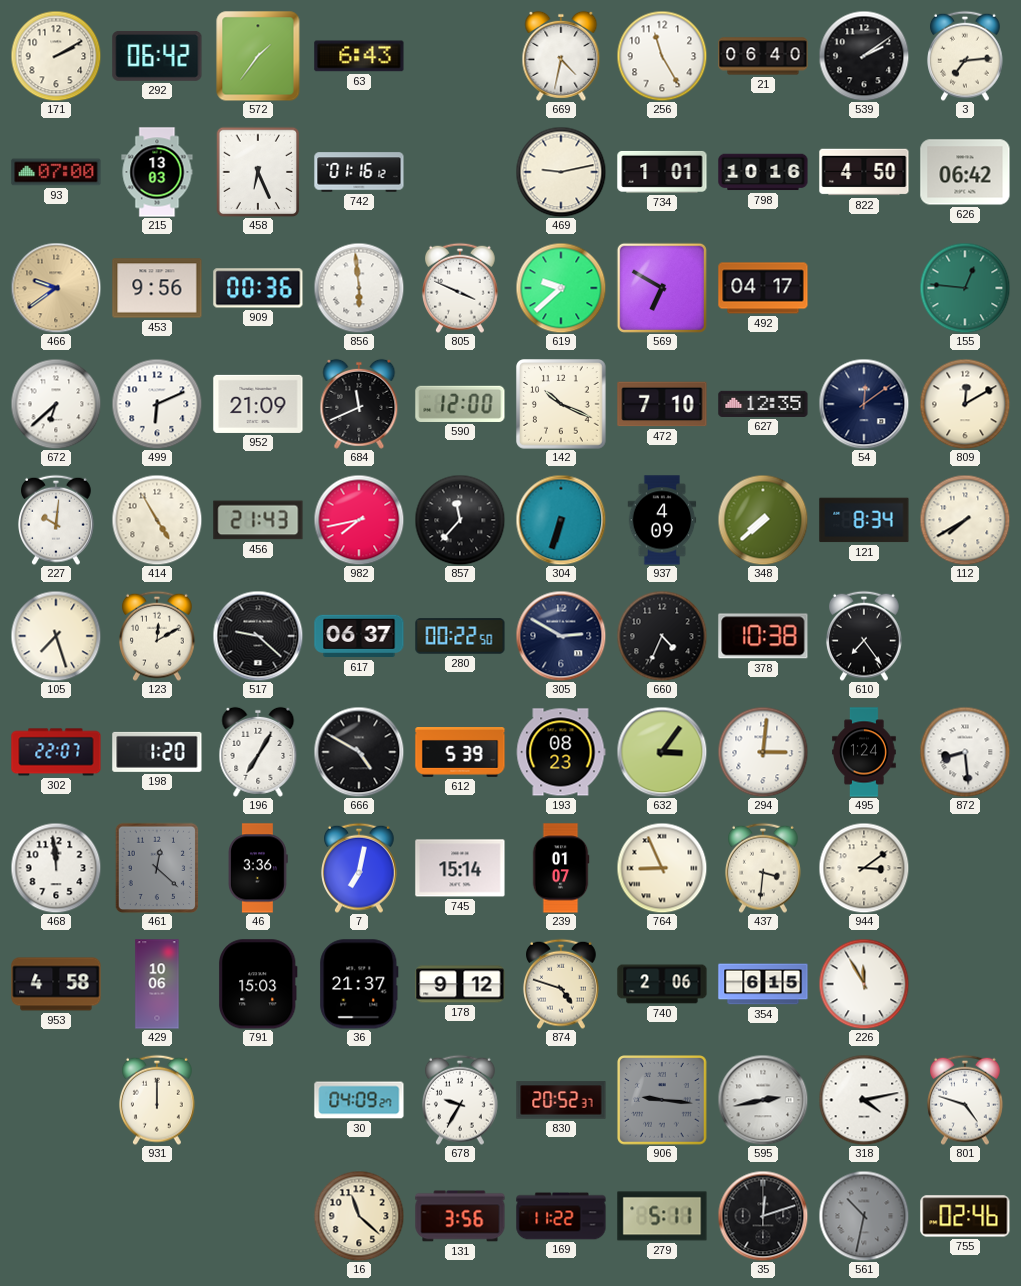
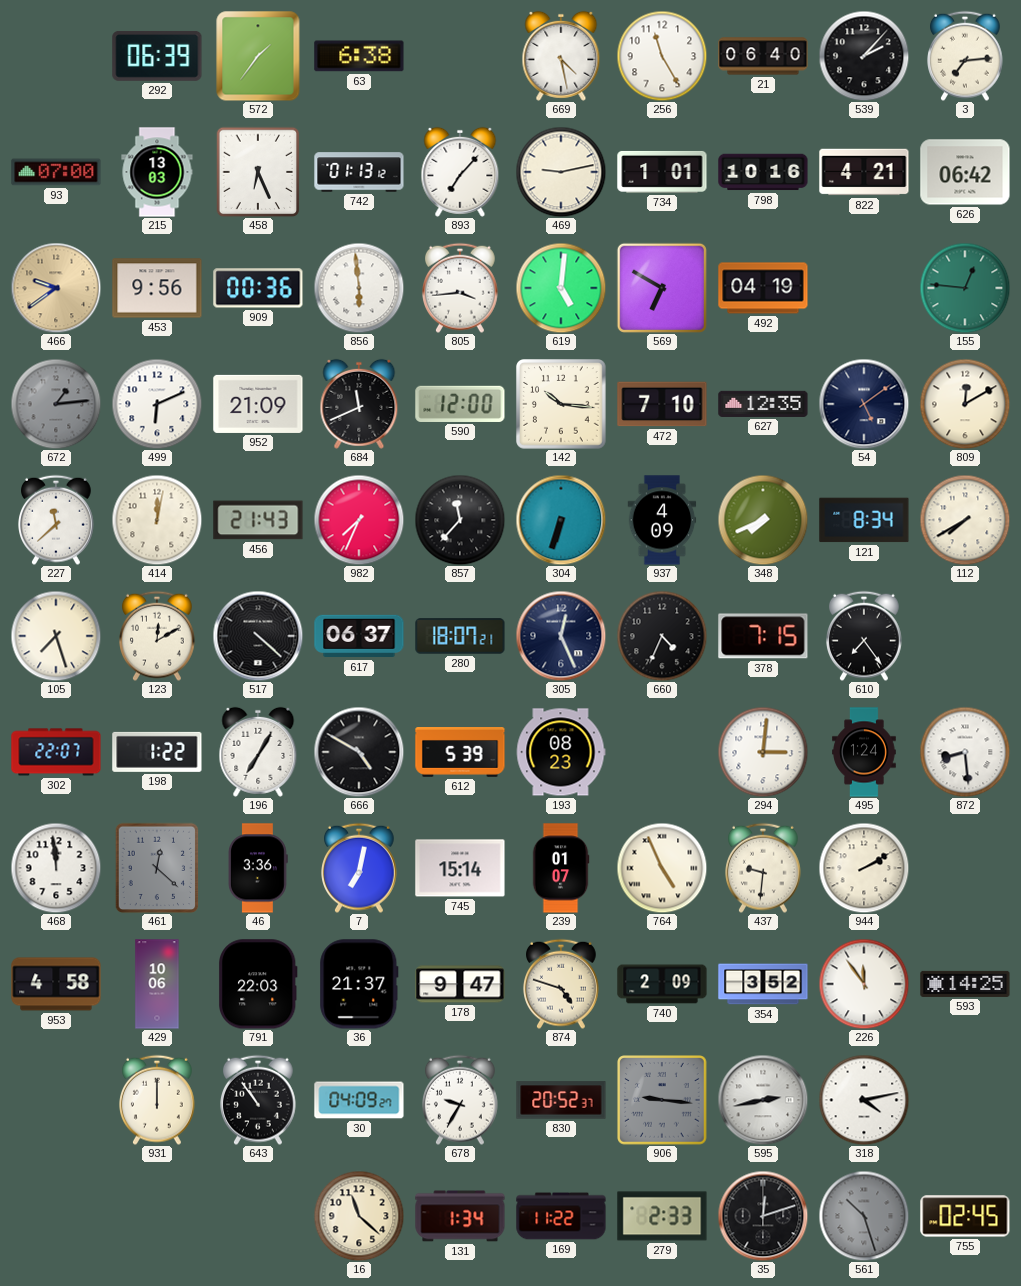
171: 2:10 -> none (56, 56)
292: 06:42 -> 06:39 (157, 56)
63: 6:43 -> 6:38 (359, 56)
669: 4:32 -> 4:28 (561, 56)
539: 2:09 -> 2:07 (864, 56)
742: 01:16 -> 01:13 (359, 172)
893: none -> 7:07 (460, 172)
822: 4:50 -> 4:21 (864, 172)
805: 3:49 -> 3:44 (461, 288)
619: 9:38 -> 5:01 (561, 288)
492: 04:17 -> 04:19 (763, 288)
672: 6:38 -> 1:14 (56, 404)
672 dial: white -> grey (56, 404)
142: 10:19 -> 10:16 (561, 404)
54: 12:09 -> 5:09 (864, 404)
227: 10:01 -> 11:38 (57, 520)
414: 4:55 -> 12:02 (157, 520)
982: 7:43 -> 7:34 (359, 520)
348: 7:38 -> 7:41 (763, 520)
517: 9:22 -> 4:22 (258, 636)
280: 00:22 -> 18:07 (460, 636)
305: 2:50 -> 12:26 (561, 636)
378: 10:38 -> 7:15 (763, 636)
198: 1:20 -> 1:22 (157, 752)
632: 3:06 -> none (662, 752)
764: 8:56 -> 4:56 (662, 868)
437: 3:31 -> 9:31 (764, 868)
944: 3:09 -> 2:10 (864, 868)
791: 15:03 -> 22:03 (259, 984)
178: 9:12 -> 9:47 (460, 984)
740: 2:06 -> 2:09 (662, 984)
354: 6:15 -> 3:52 (763, 984)
226: 11:55 -> 11:54 (864, 984)
593: none -> 14:25 (965, 984)
643: none -> 10:54 (259, 1100)
801: 4:48 -> none (966, 1100)
131: 3:56 -> 1:34 (460, 1216)
279: 5:11 -> 2:33 (662, 1216)
561: 10:32 -> 10:27 (864, 1216)
755: 02:46 -> 02:45 (965, 1216)
